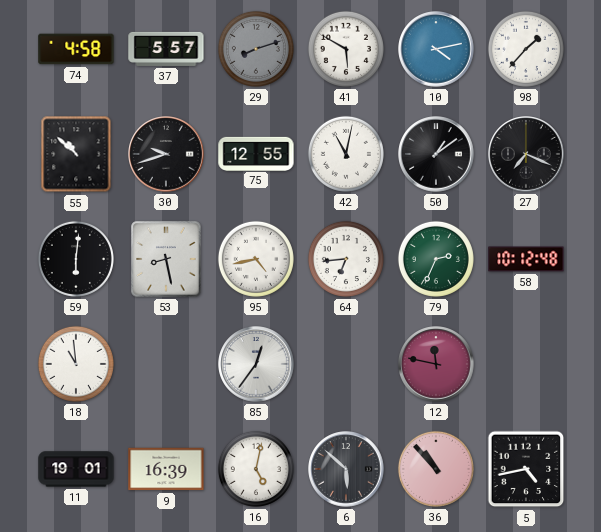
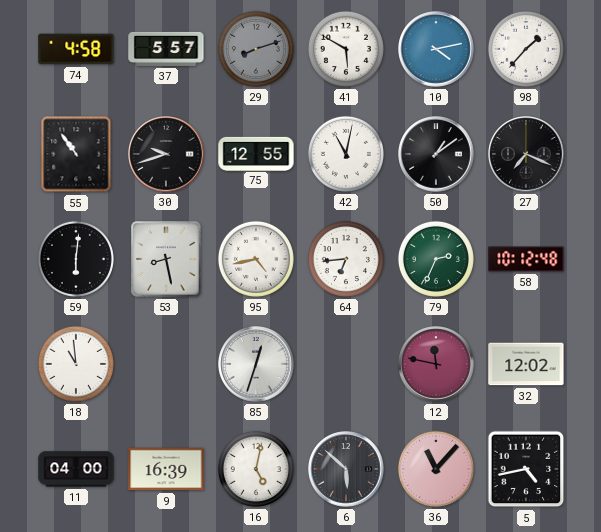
55: 10:52 -> 10:54 (76, 154)
85: 12:36 -> 12:33 (256, 364)
32: none -> 12:02 (526, 364)
11: 19:01 -> 04:00 (76, 469)
36: 10:53 -> 11:07 (436, 469)
